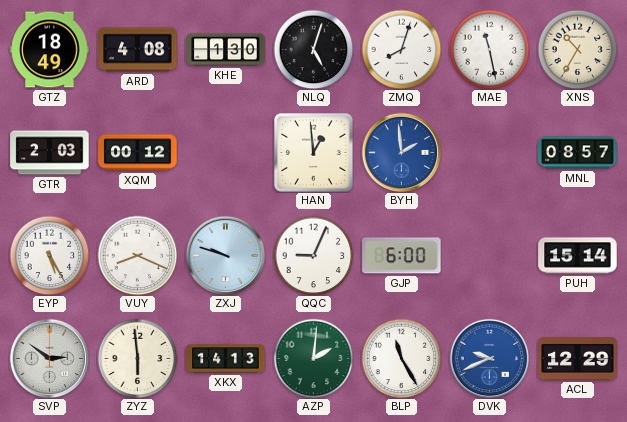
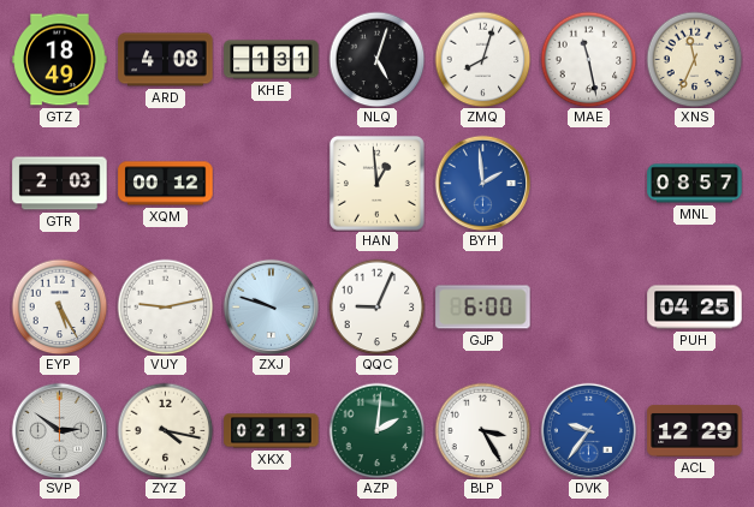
KHE: 1:30 -> 1:31 (272, 60)
XNS: 10:35 -> 11:34 (694, 59)
VUY: 8:19 -> 9:13 (165, 306)
PUH: 15:14 -> 04:25 (695, 308)
ZYZ: 5:59 -> 4:17 (165, 430)
XKX: 14:13 -> 02:13 (272, 431)
BLP: 11:25 -> 3:25 (482, 430)
DVK: 9:41 -> 9:36 (588, 430)
